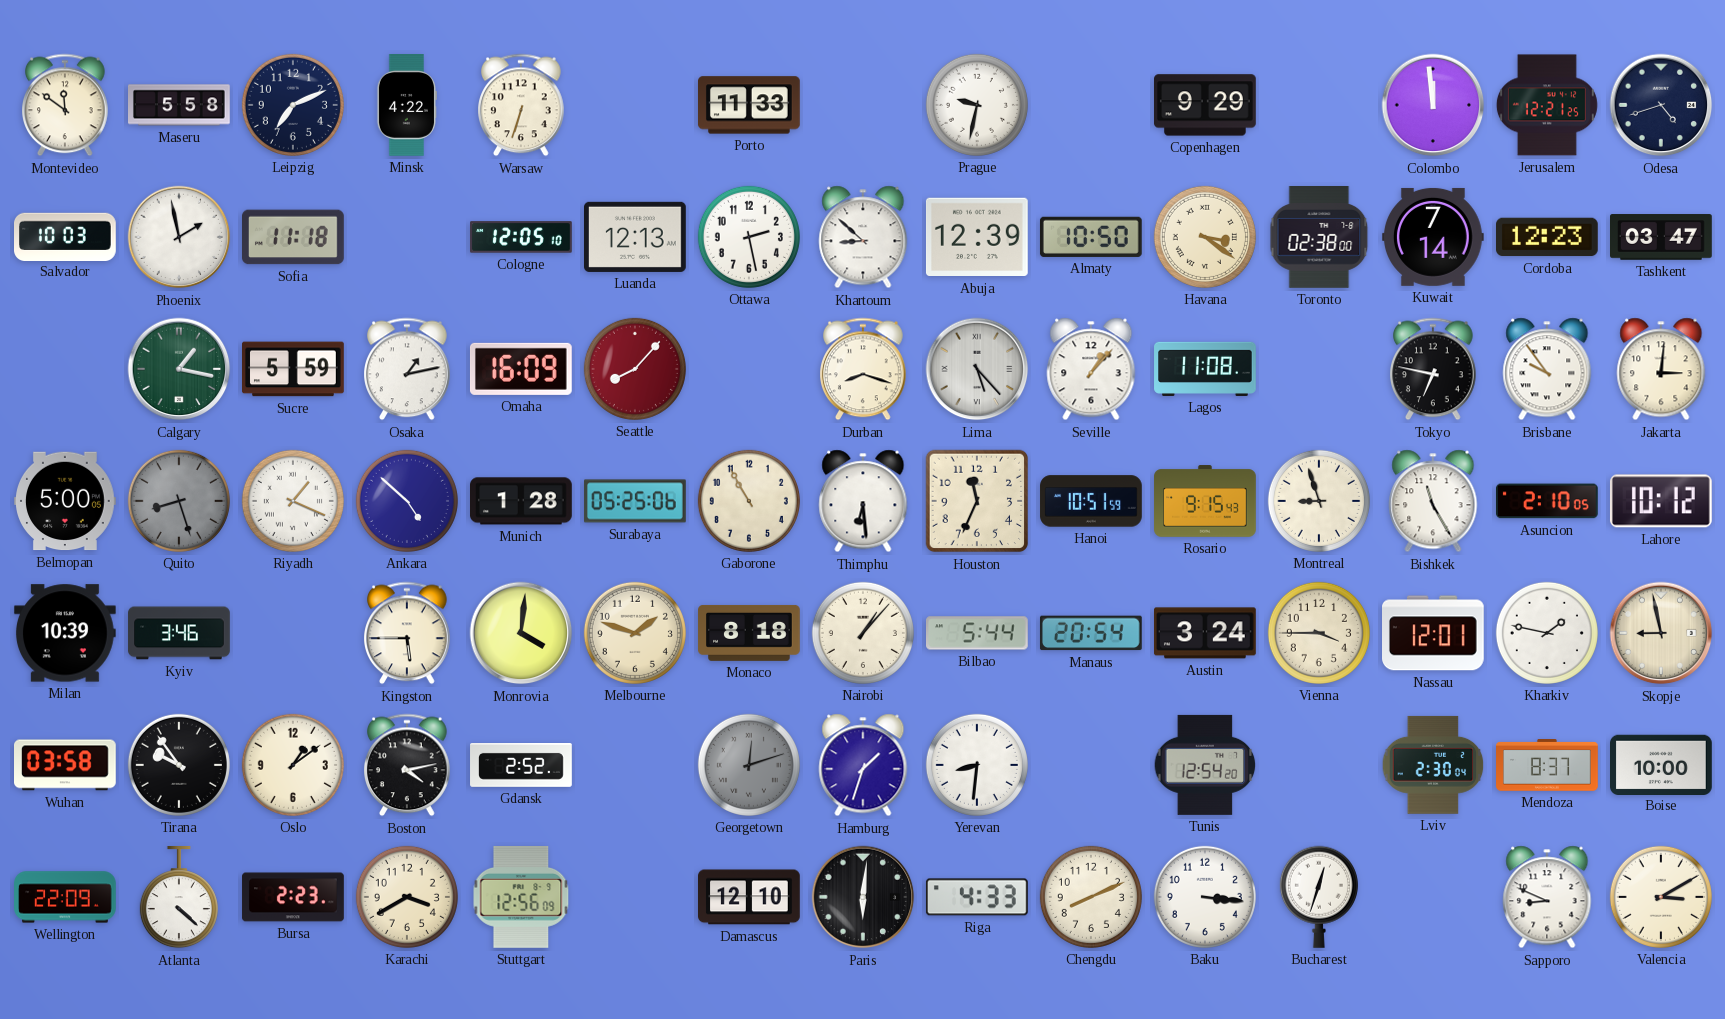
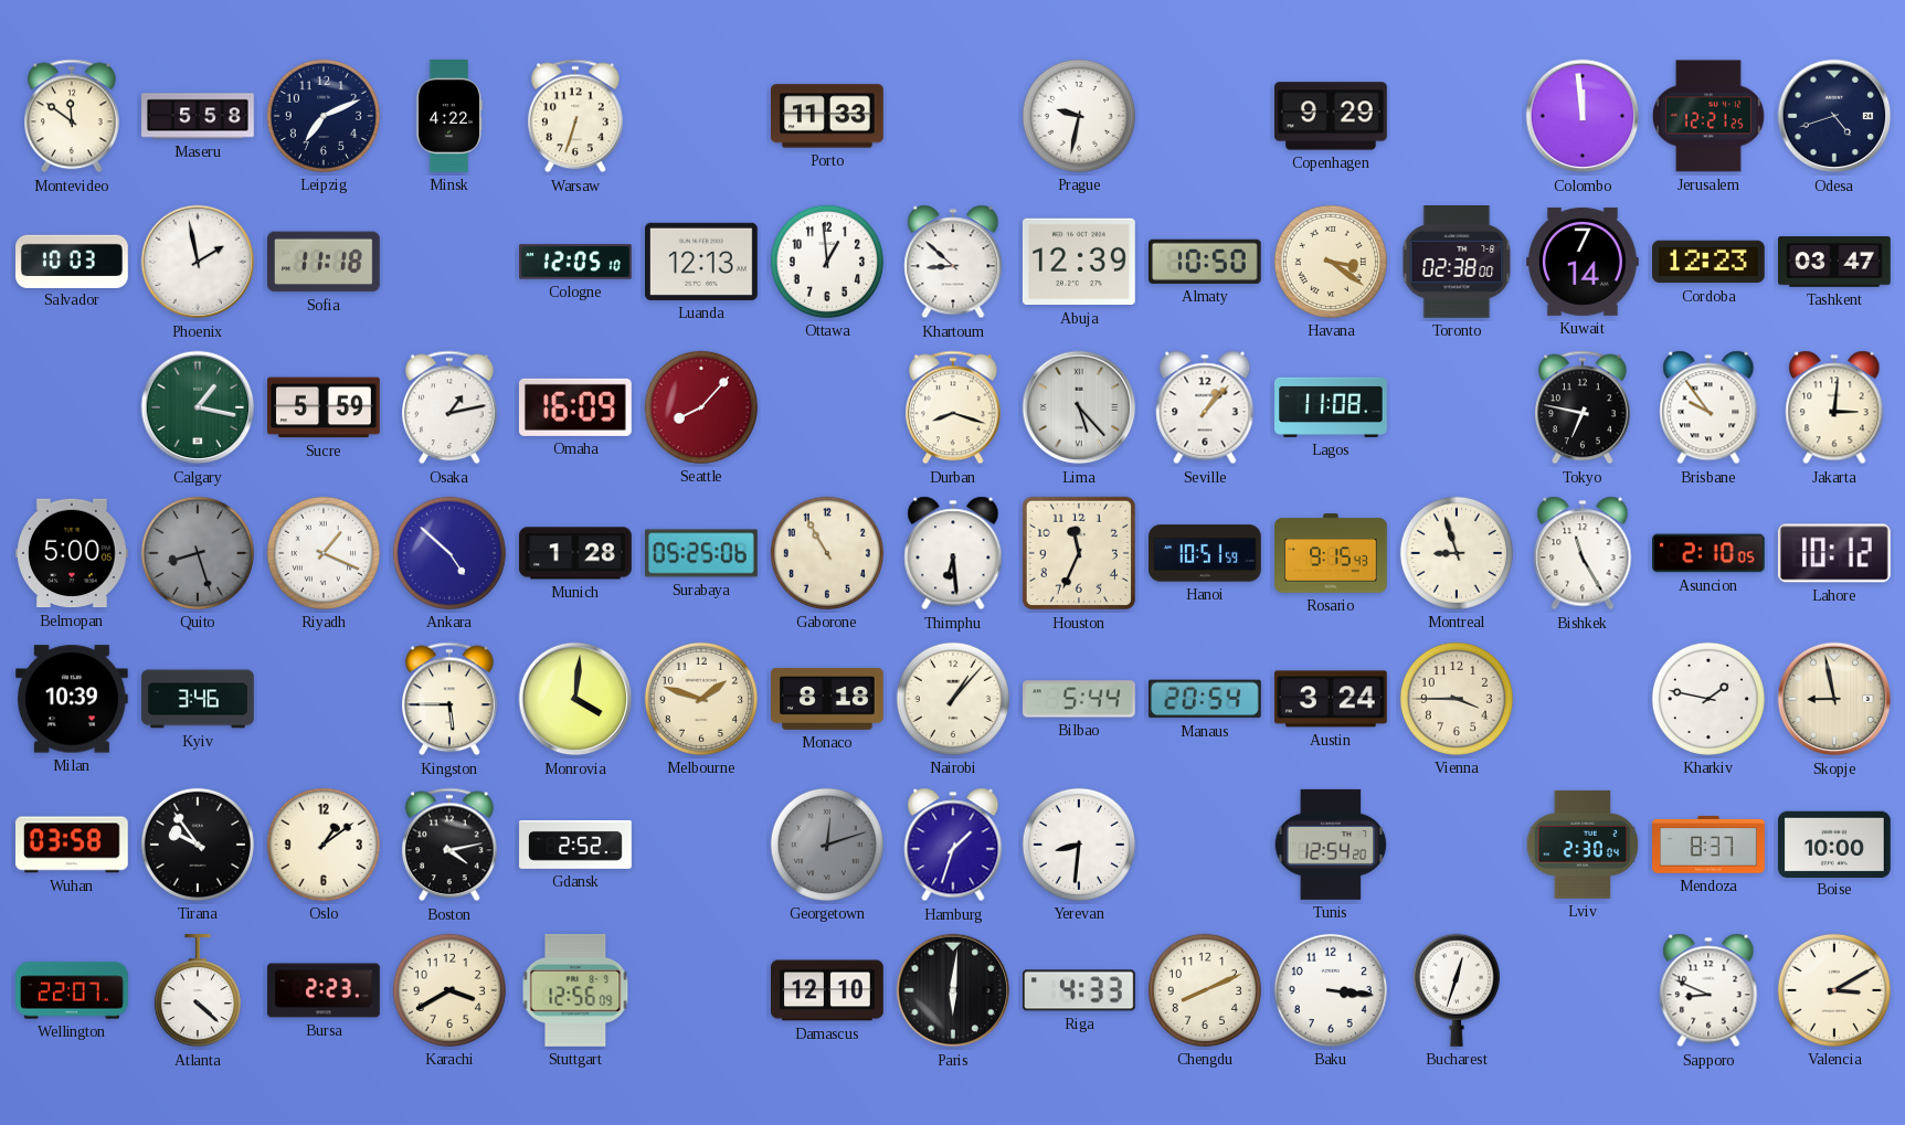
Ottawa: 2:28 -> 12:59 (827, 262)
Nassau: 12:01 -> none (1434, 633)
Wellington: 22:09 -> 22:07 (72, 990)
